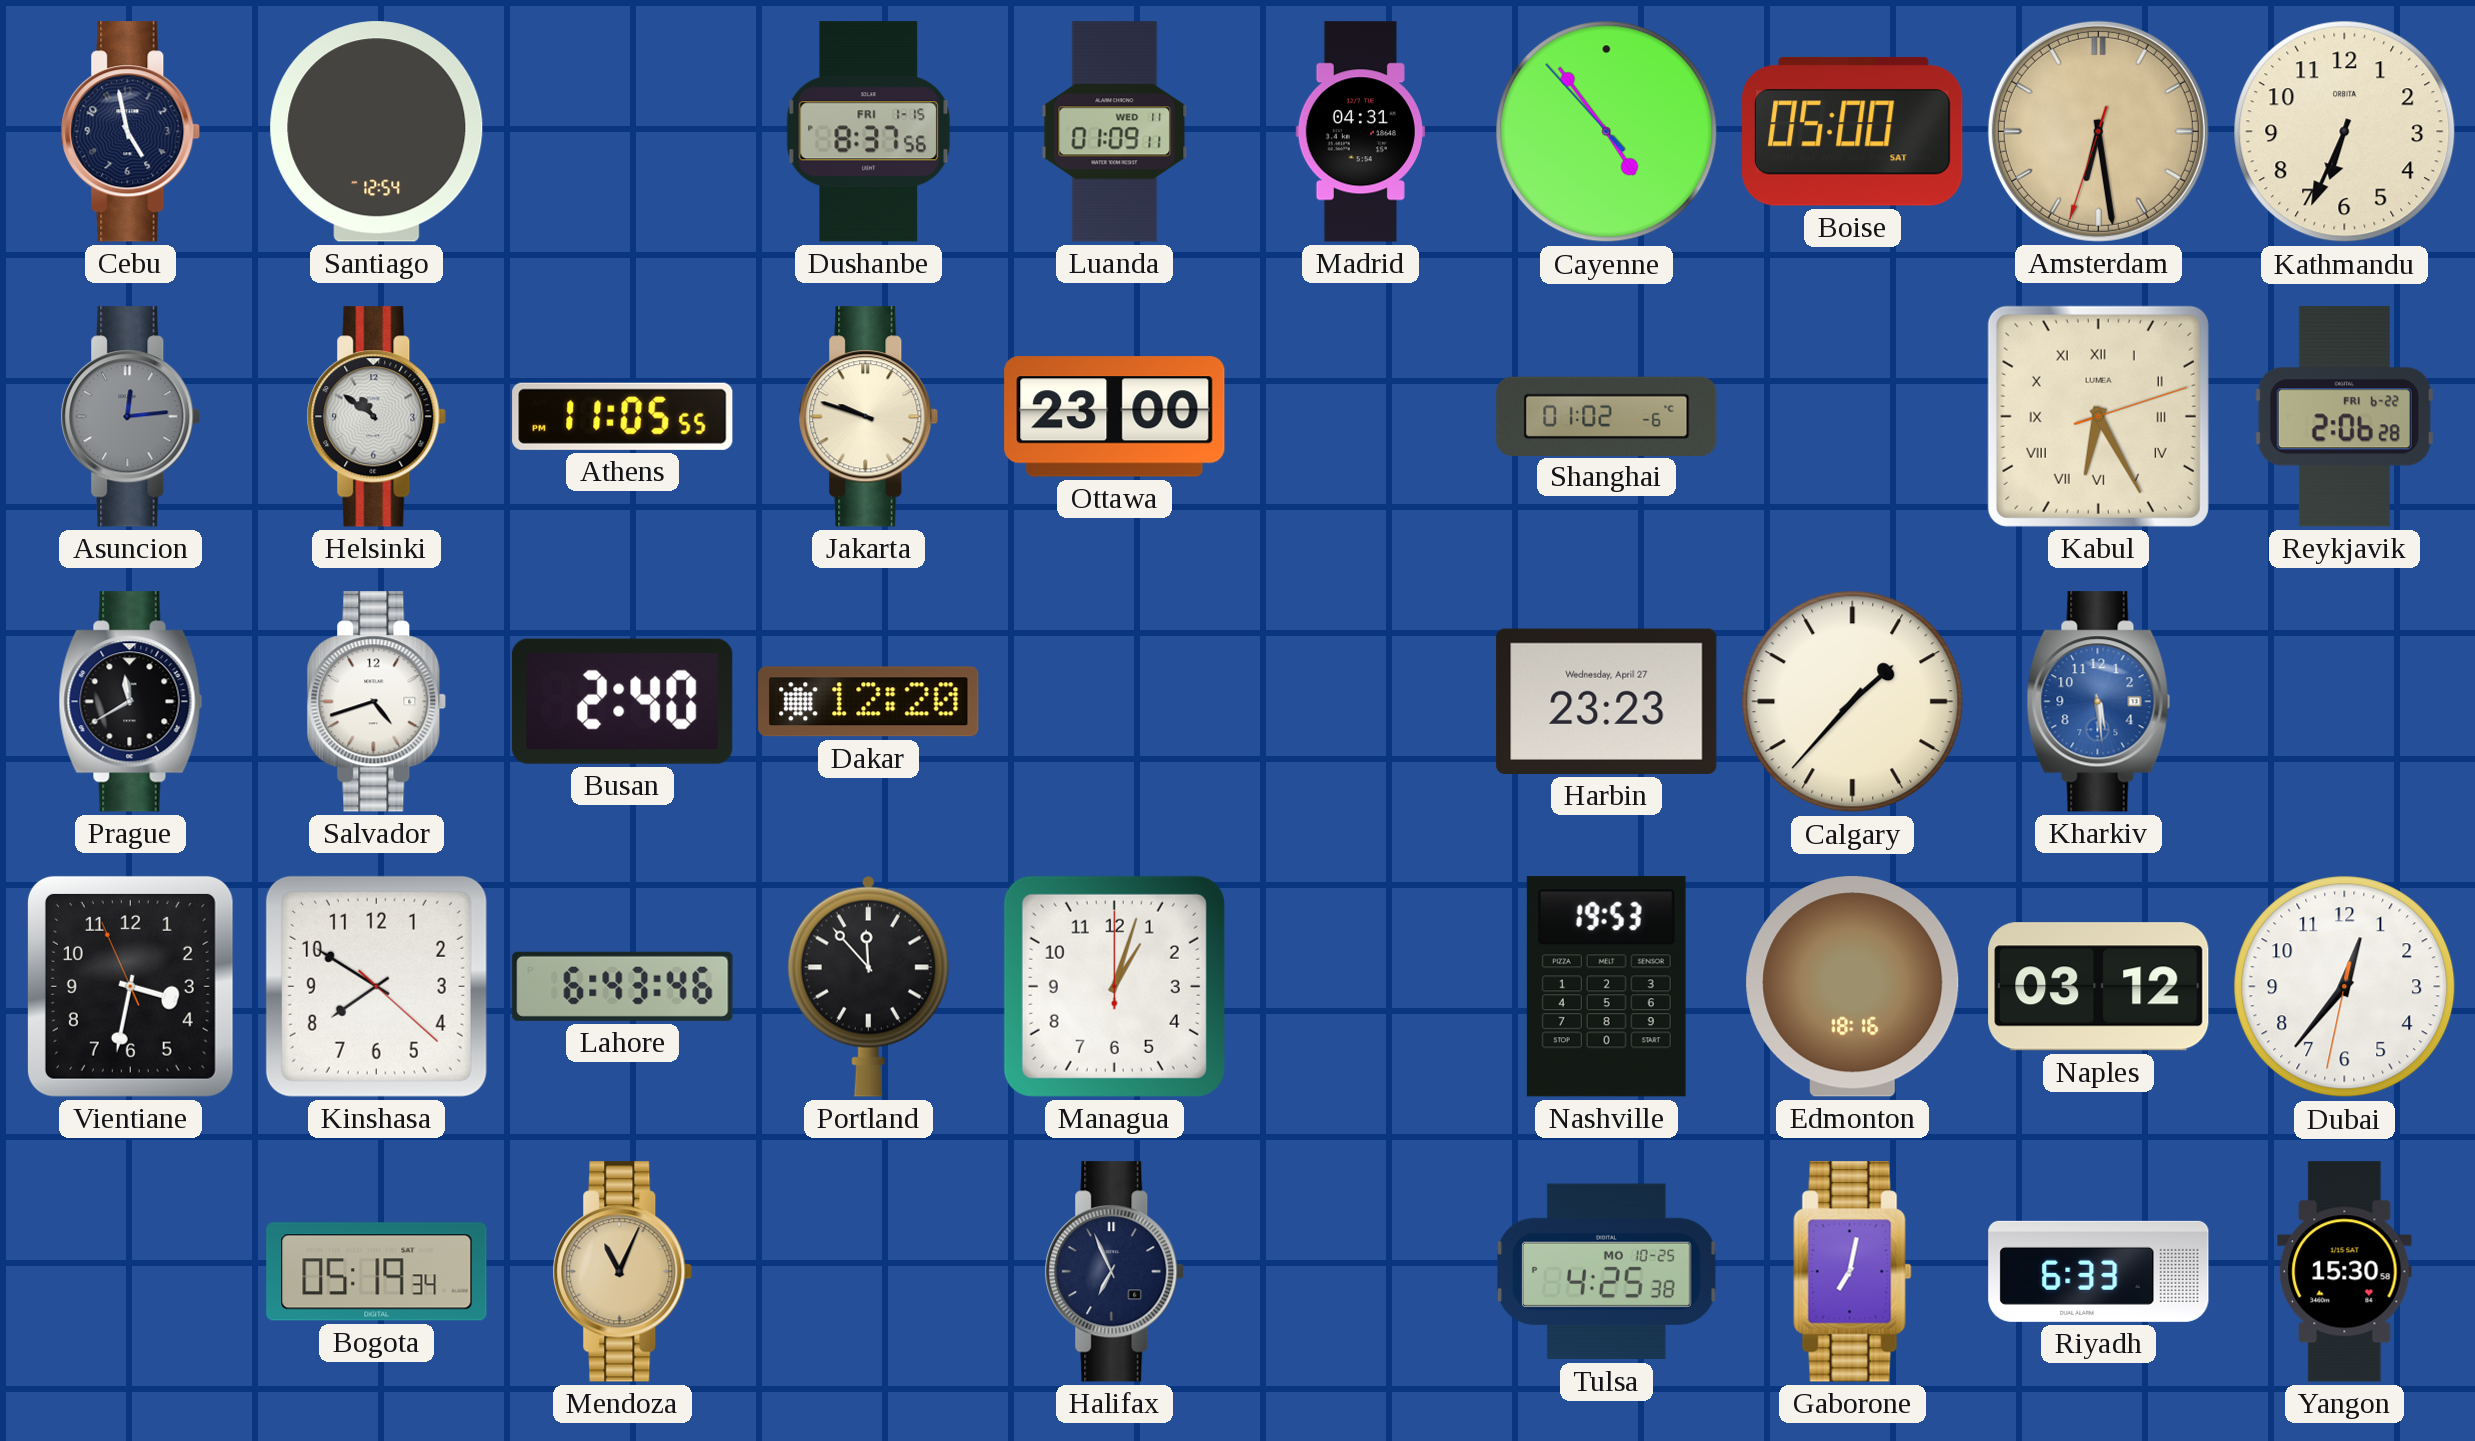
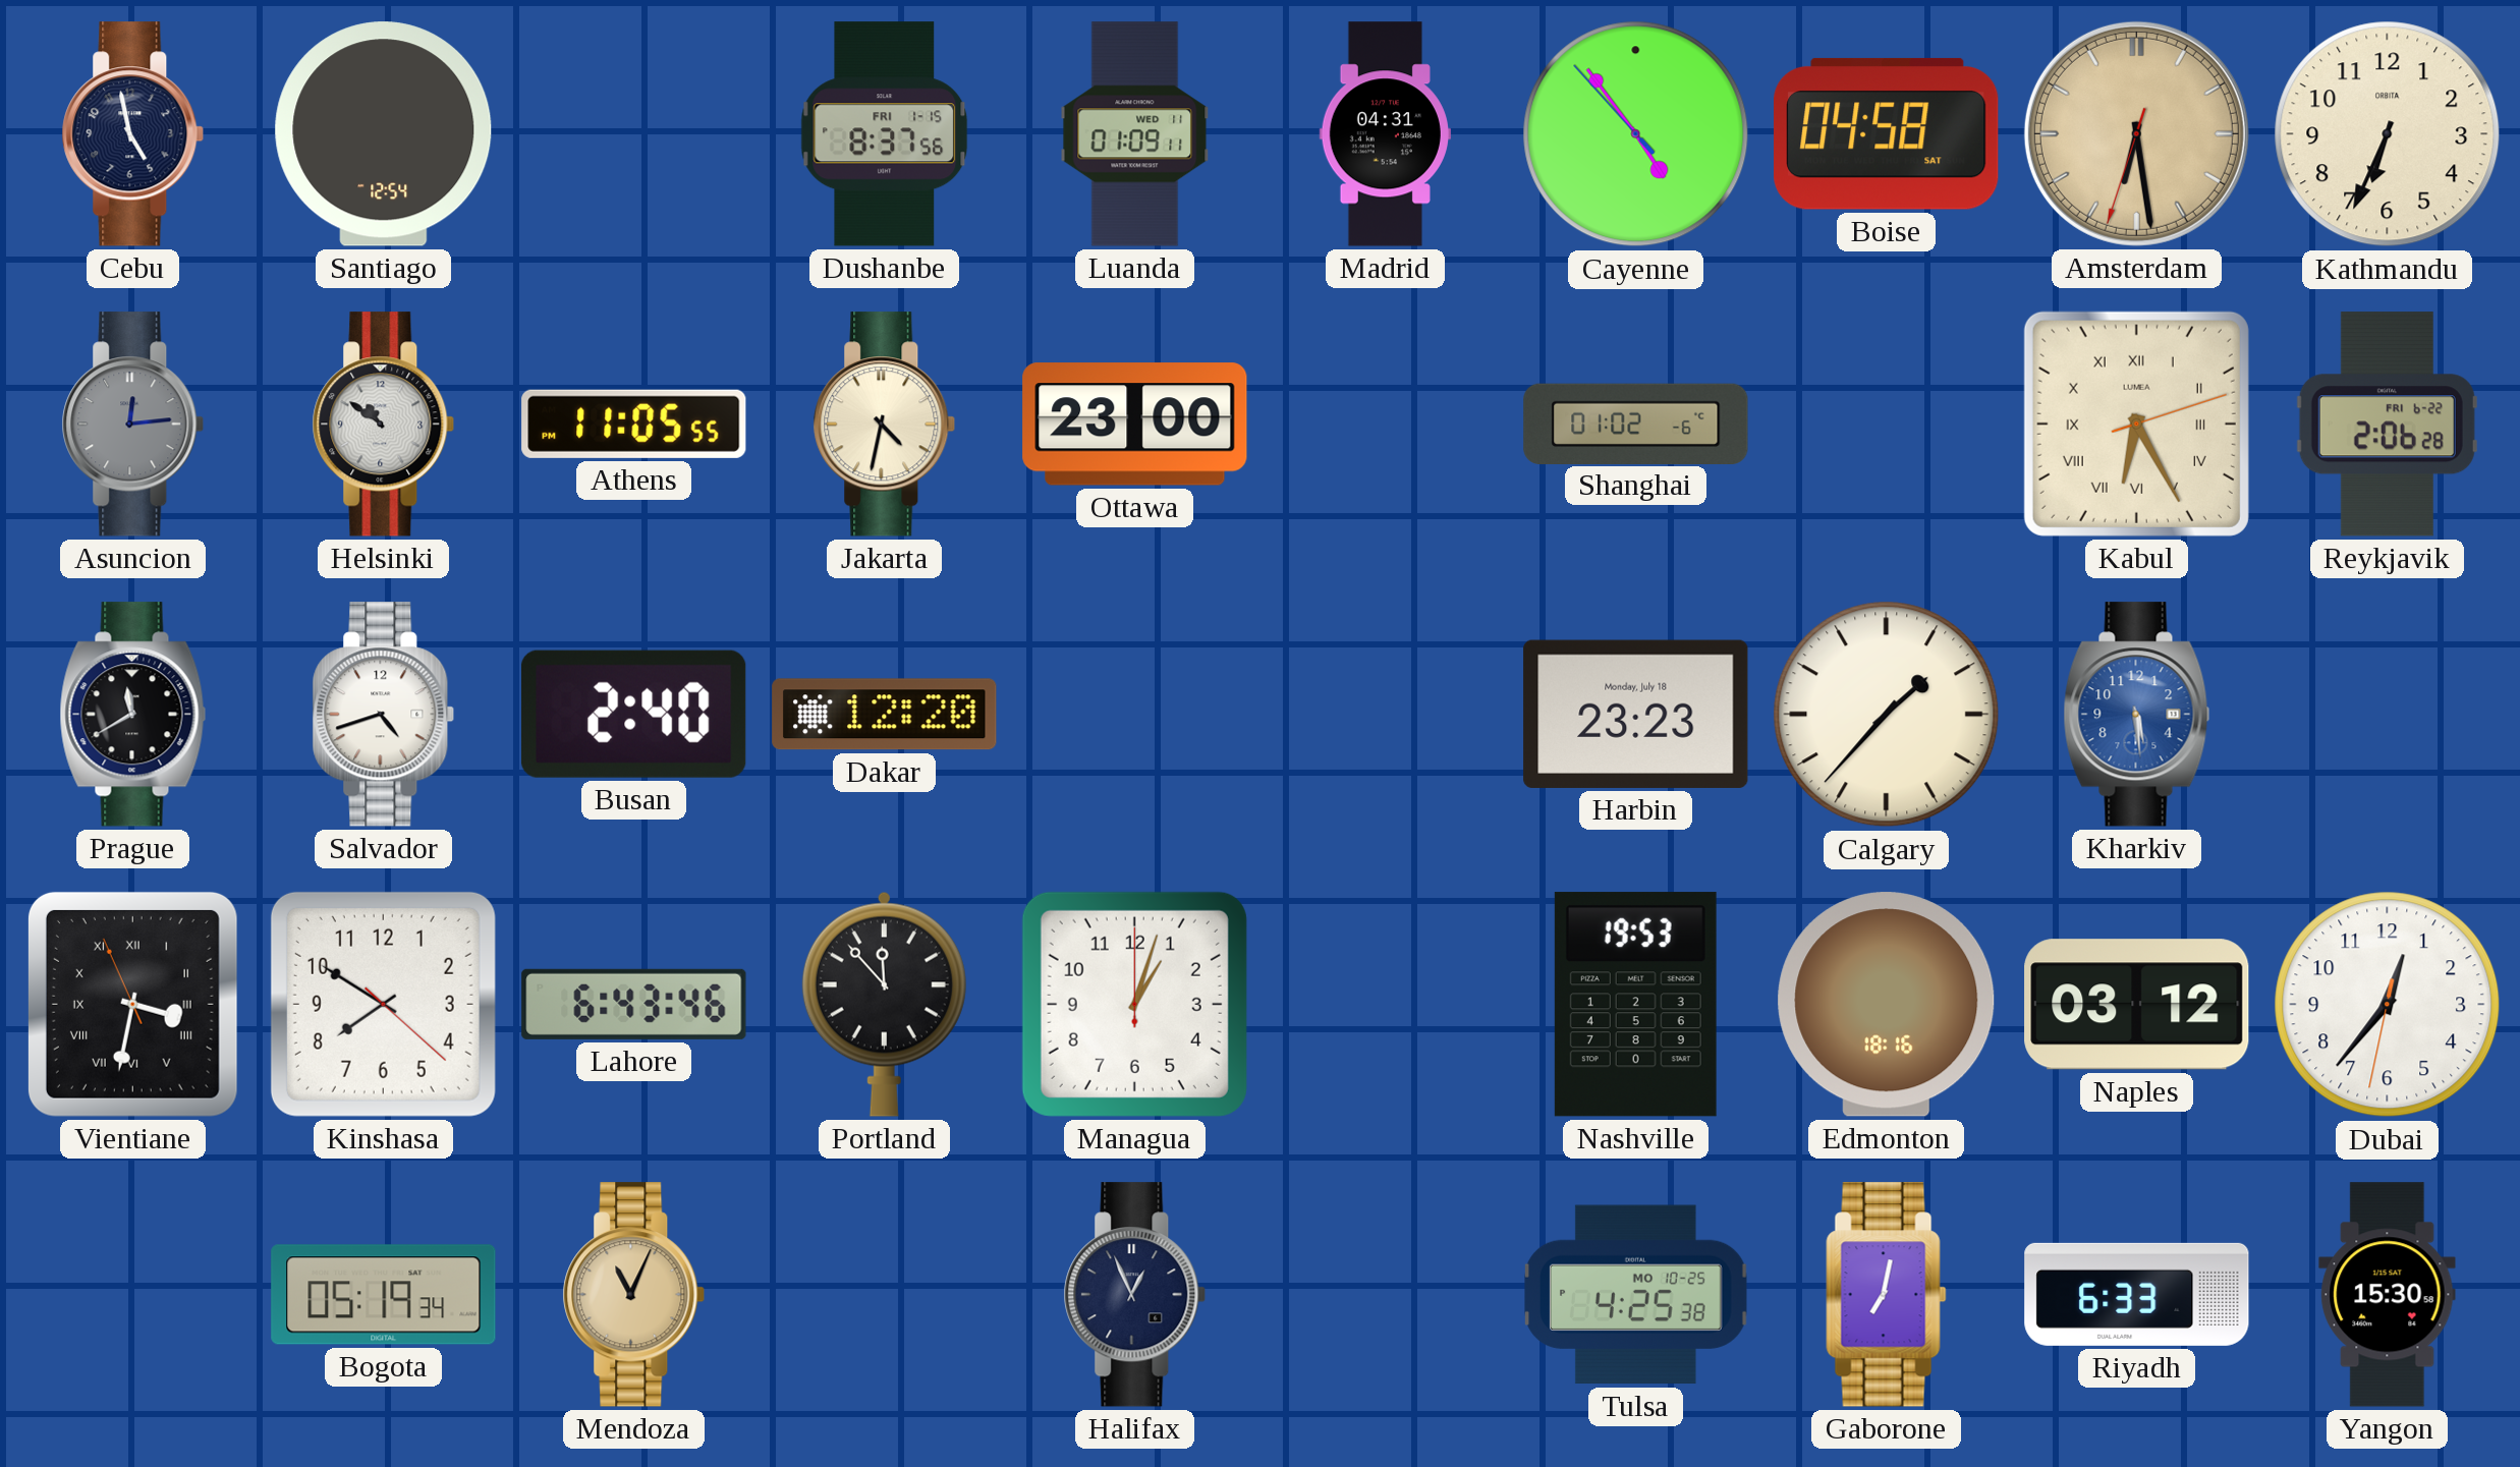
Boise: 05:00 -> 04:58 (1887, 133)
Jakarta: 9:48 -> 4:32 (885, 425)
Harbin date: Wednesday, April 27 -> Monday, July 18 (1636, 714)
Vientiane numerals: Arabic -> Roman (132, 1004)
Halifax: 6:56 -> 12:56 (1135, 1295)
